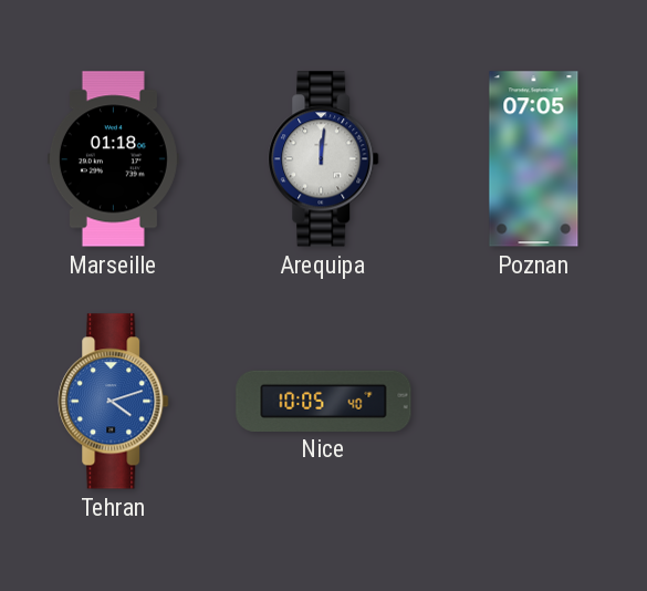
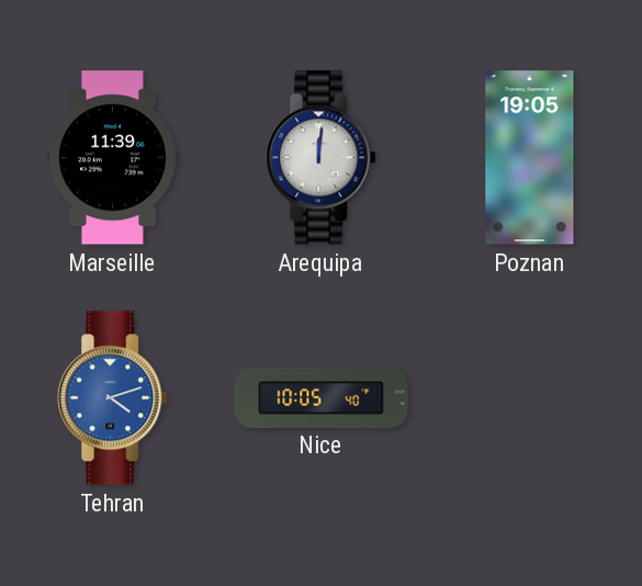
Marseille: 01:18 -> 11:39 (112, 158)
Poznan: 07:05 -> 19:05 (530, 158)
